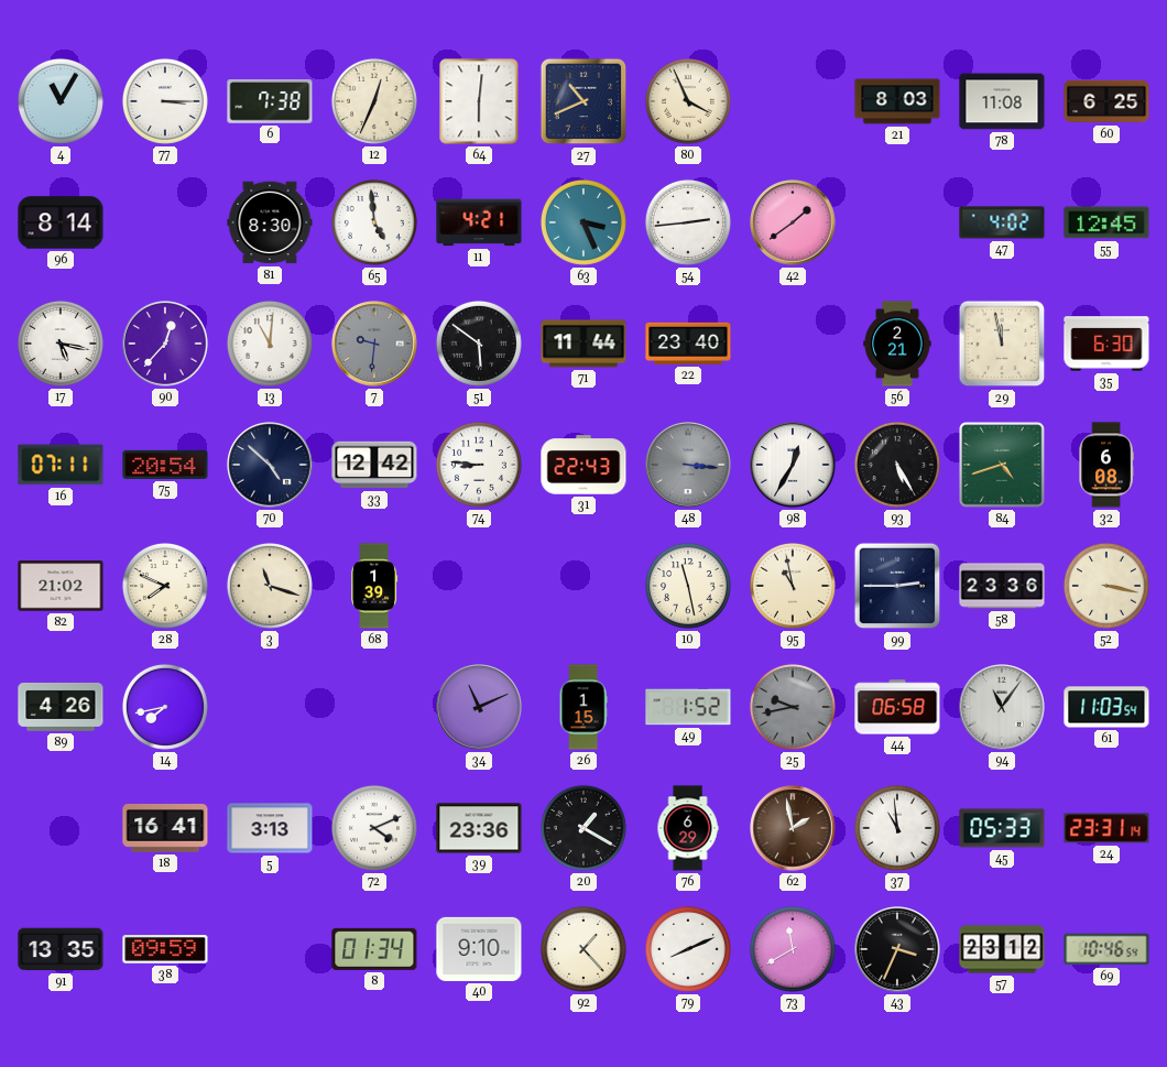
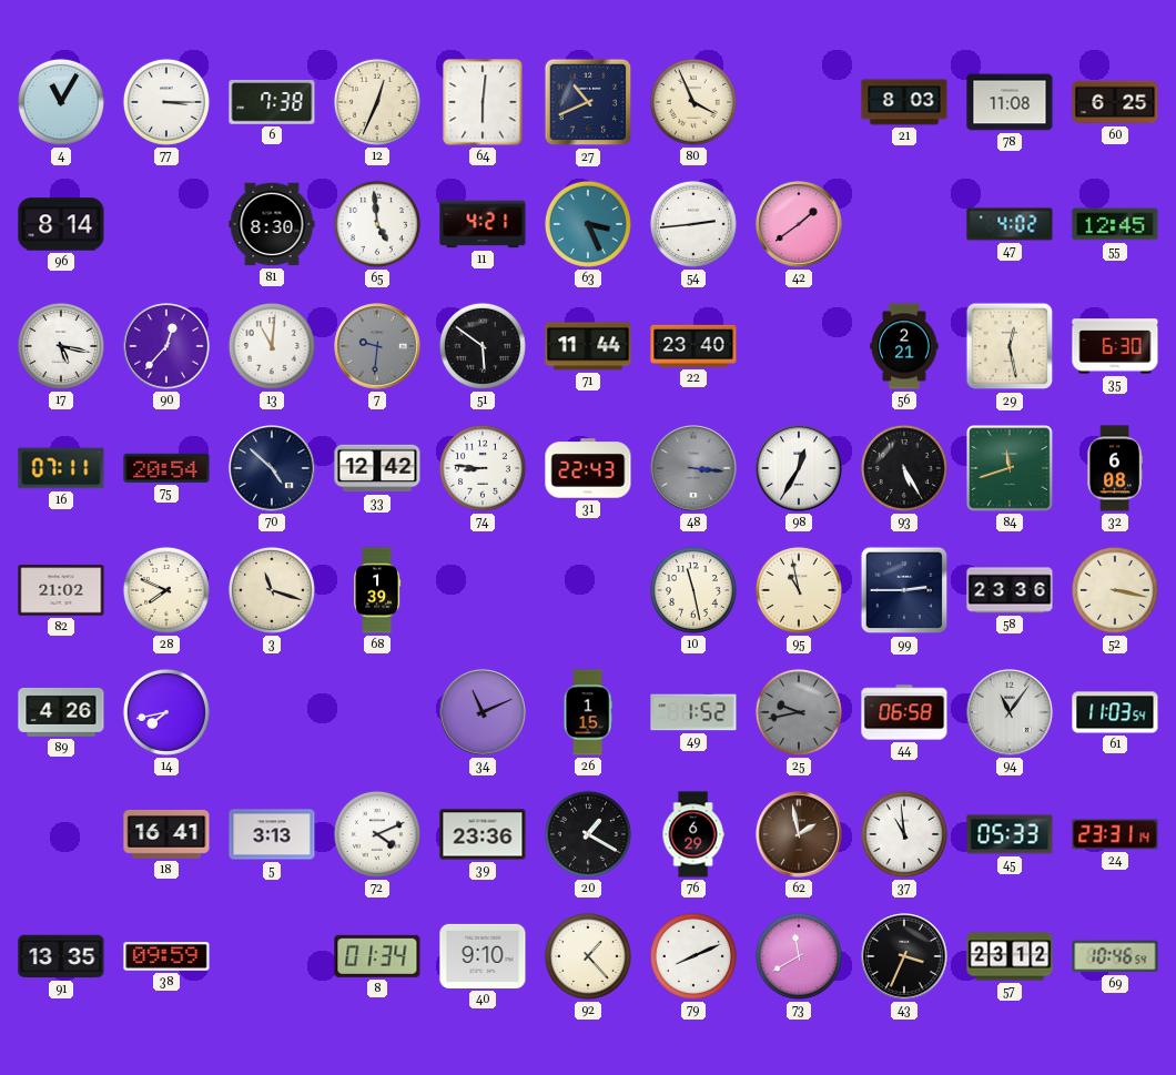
29: 11:58 -> 12:28 (1010, 346)
84: 4:42 -> 11:42 (1010, 468)
